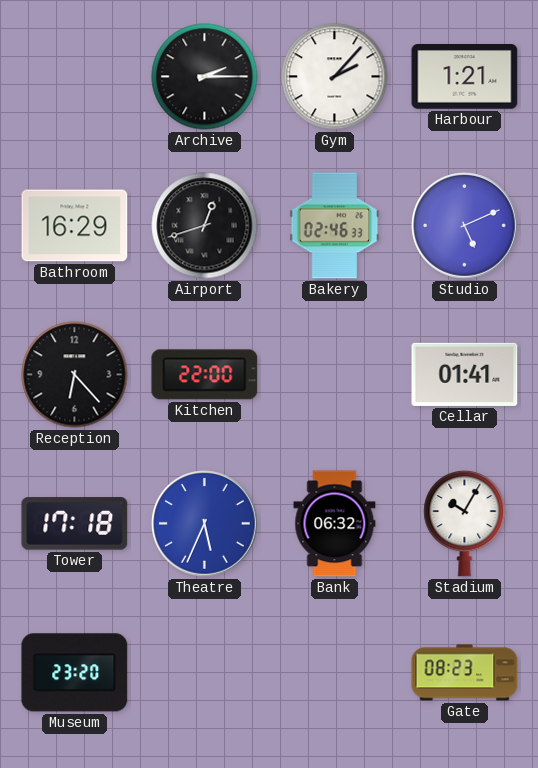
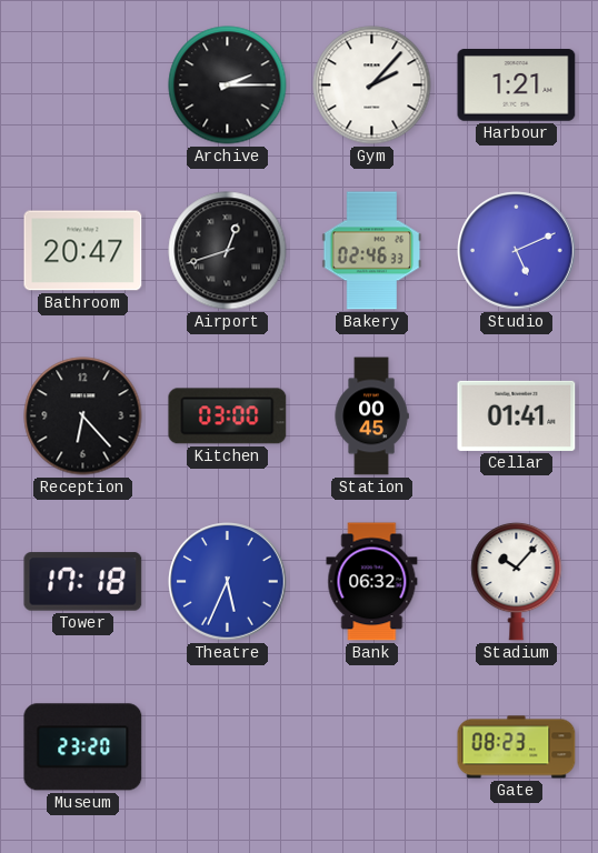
Bathroom: 16:29 -> 20:47 (83, 251)
Kitchen: 22:00 -> 03:00 (228, 417)
Station: none -> 00:45 (371, 417)
Stadium: 10:05 -> 10:07 (517, 581)
